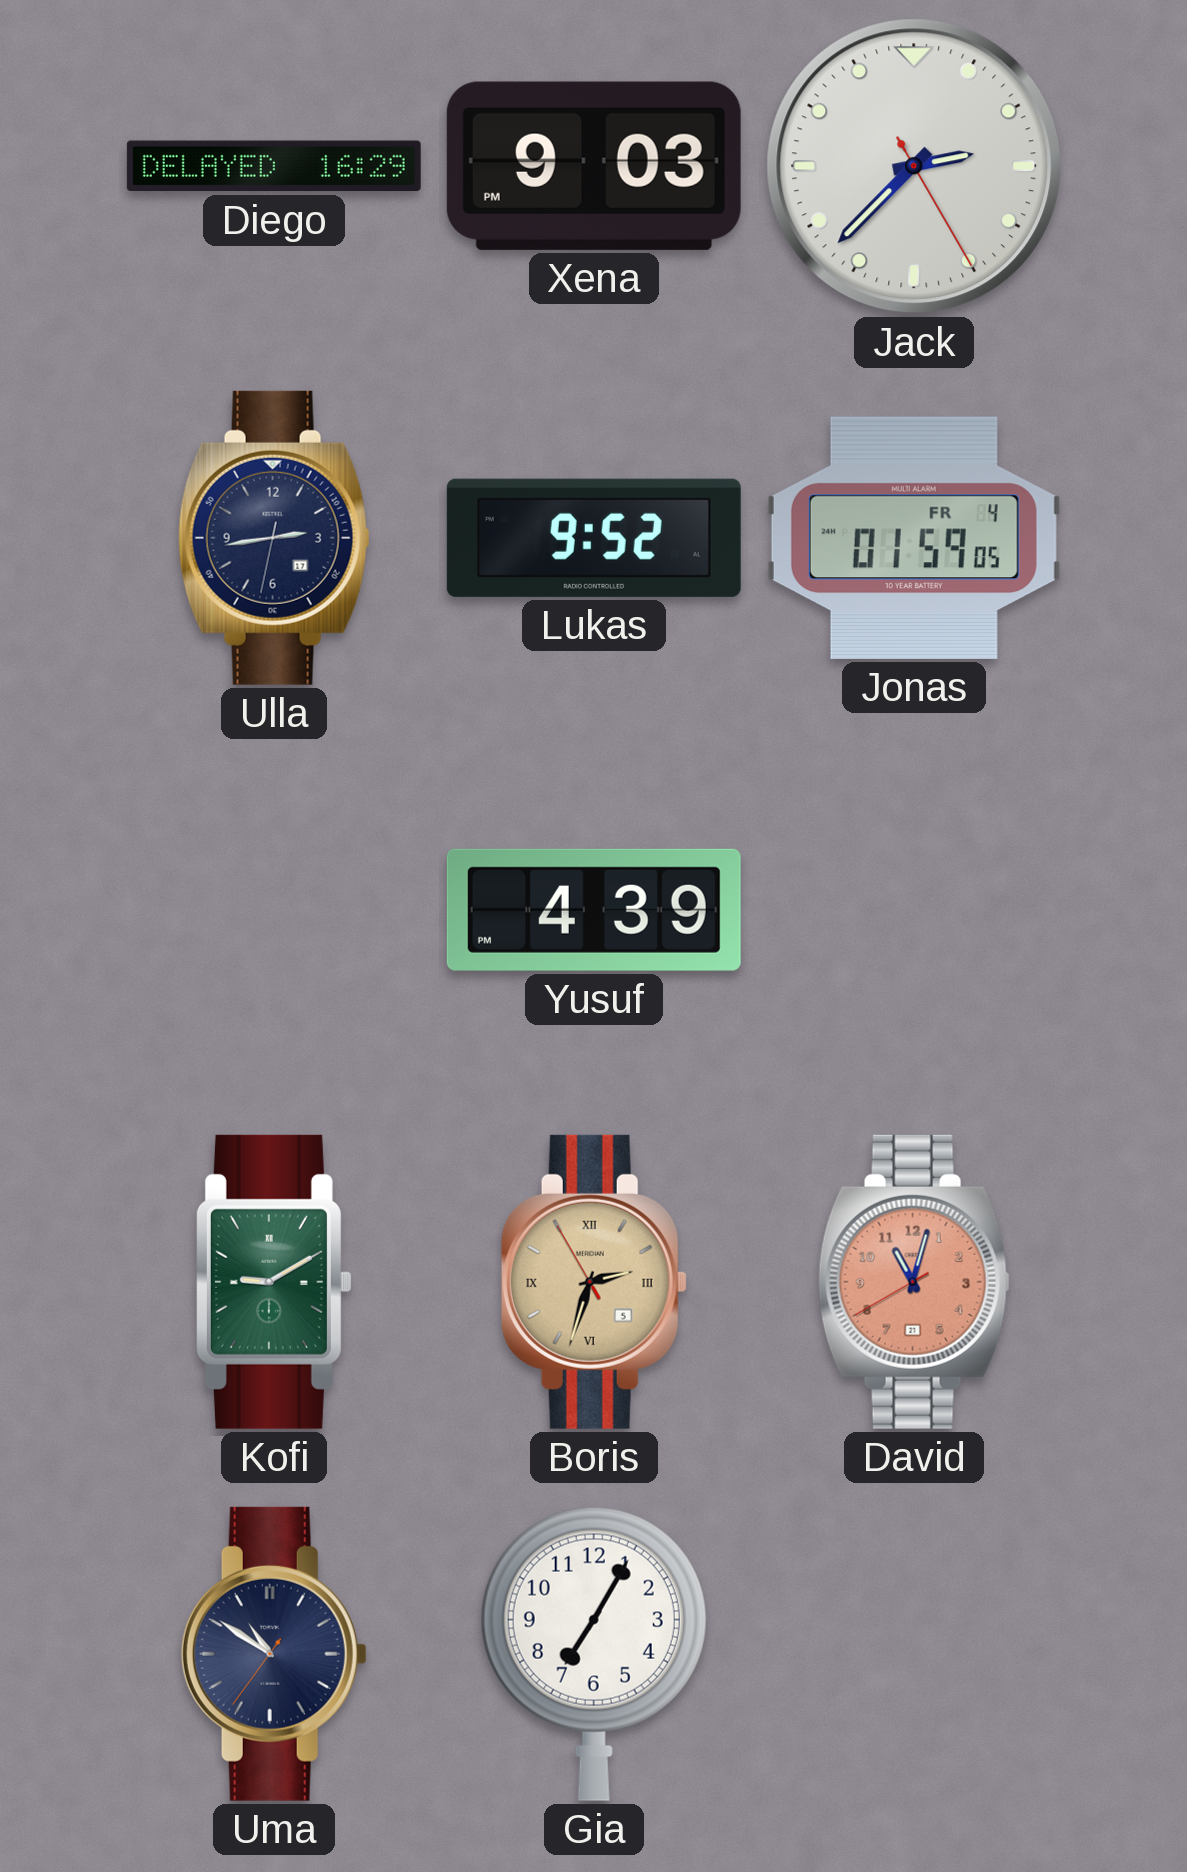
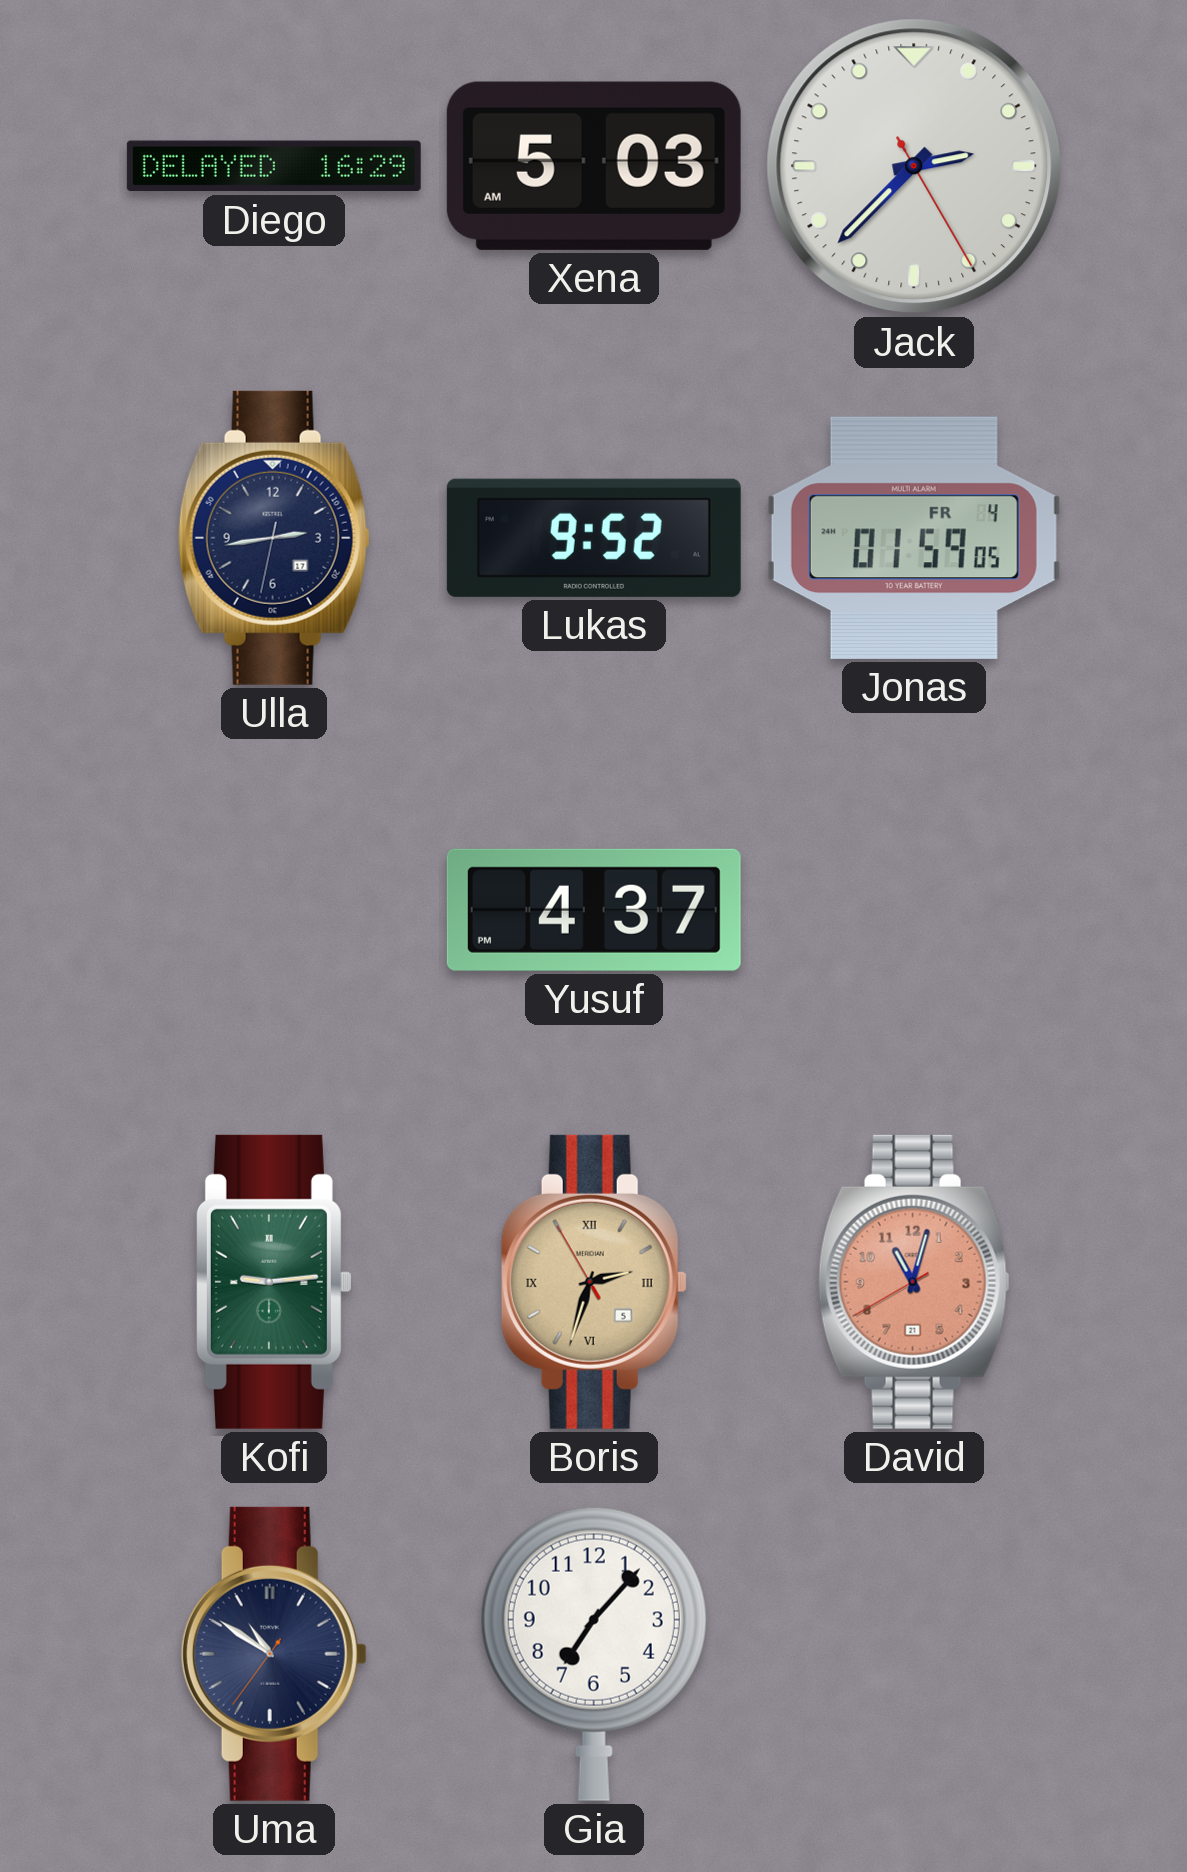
Xena: 9:03 -> 5:03 (594, 166)
Yusuf: 4:39 -> 4:37 (594, 910)
Kofi: 9:10 -> 9:14 (274, 1282)
Gia: 7:05 -> 7:07 (594, 1654)
